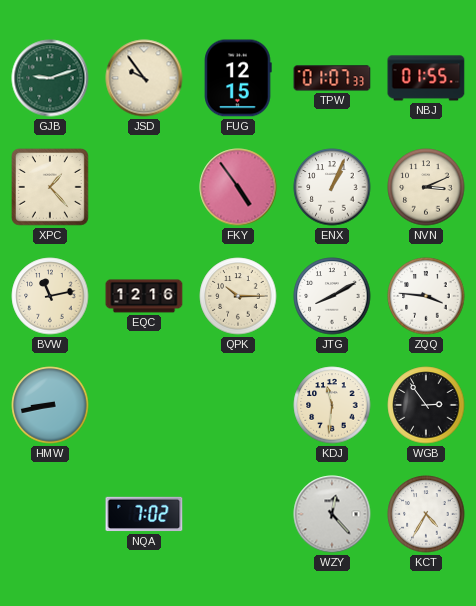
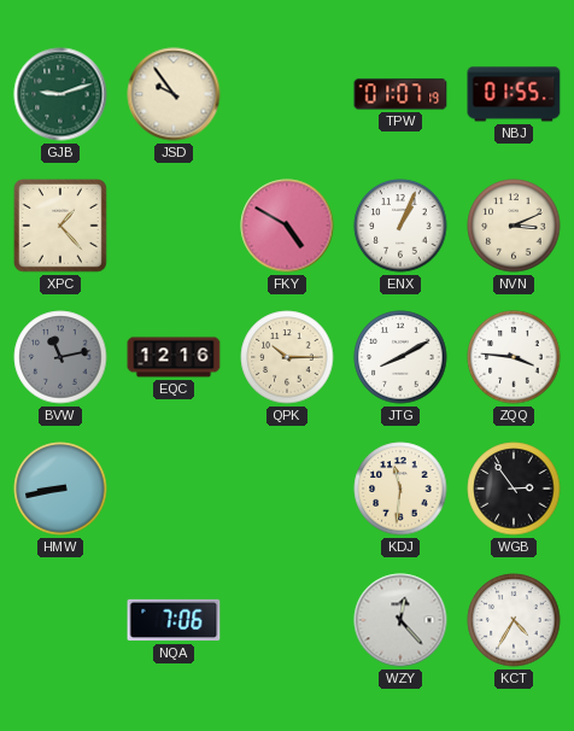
FUG: 12:15 -> none (238, 78)
TPW: 01:07:33 -> 01:07:19 (400, 94)
FKY: 4:54 -> 4:50 (287, 226)
BVW dial: cream -> grey (60, 357)
NQA: 7:02 -> 7:06 (174, 620)
